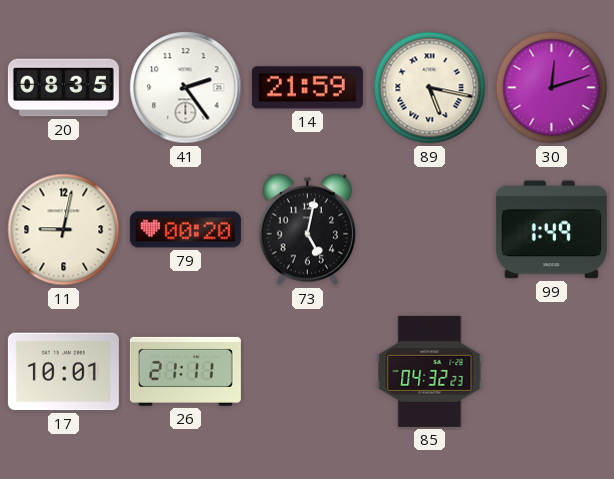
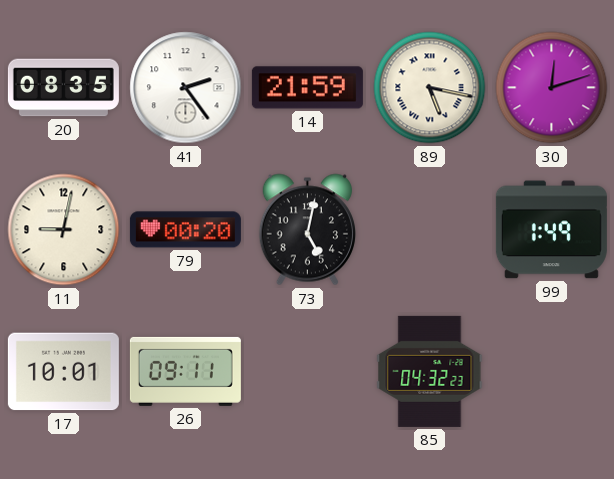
26: 21:11 -> 09:11 (185, 371)
